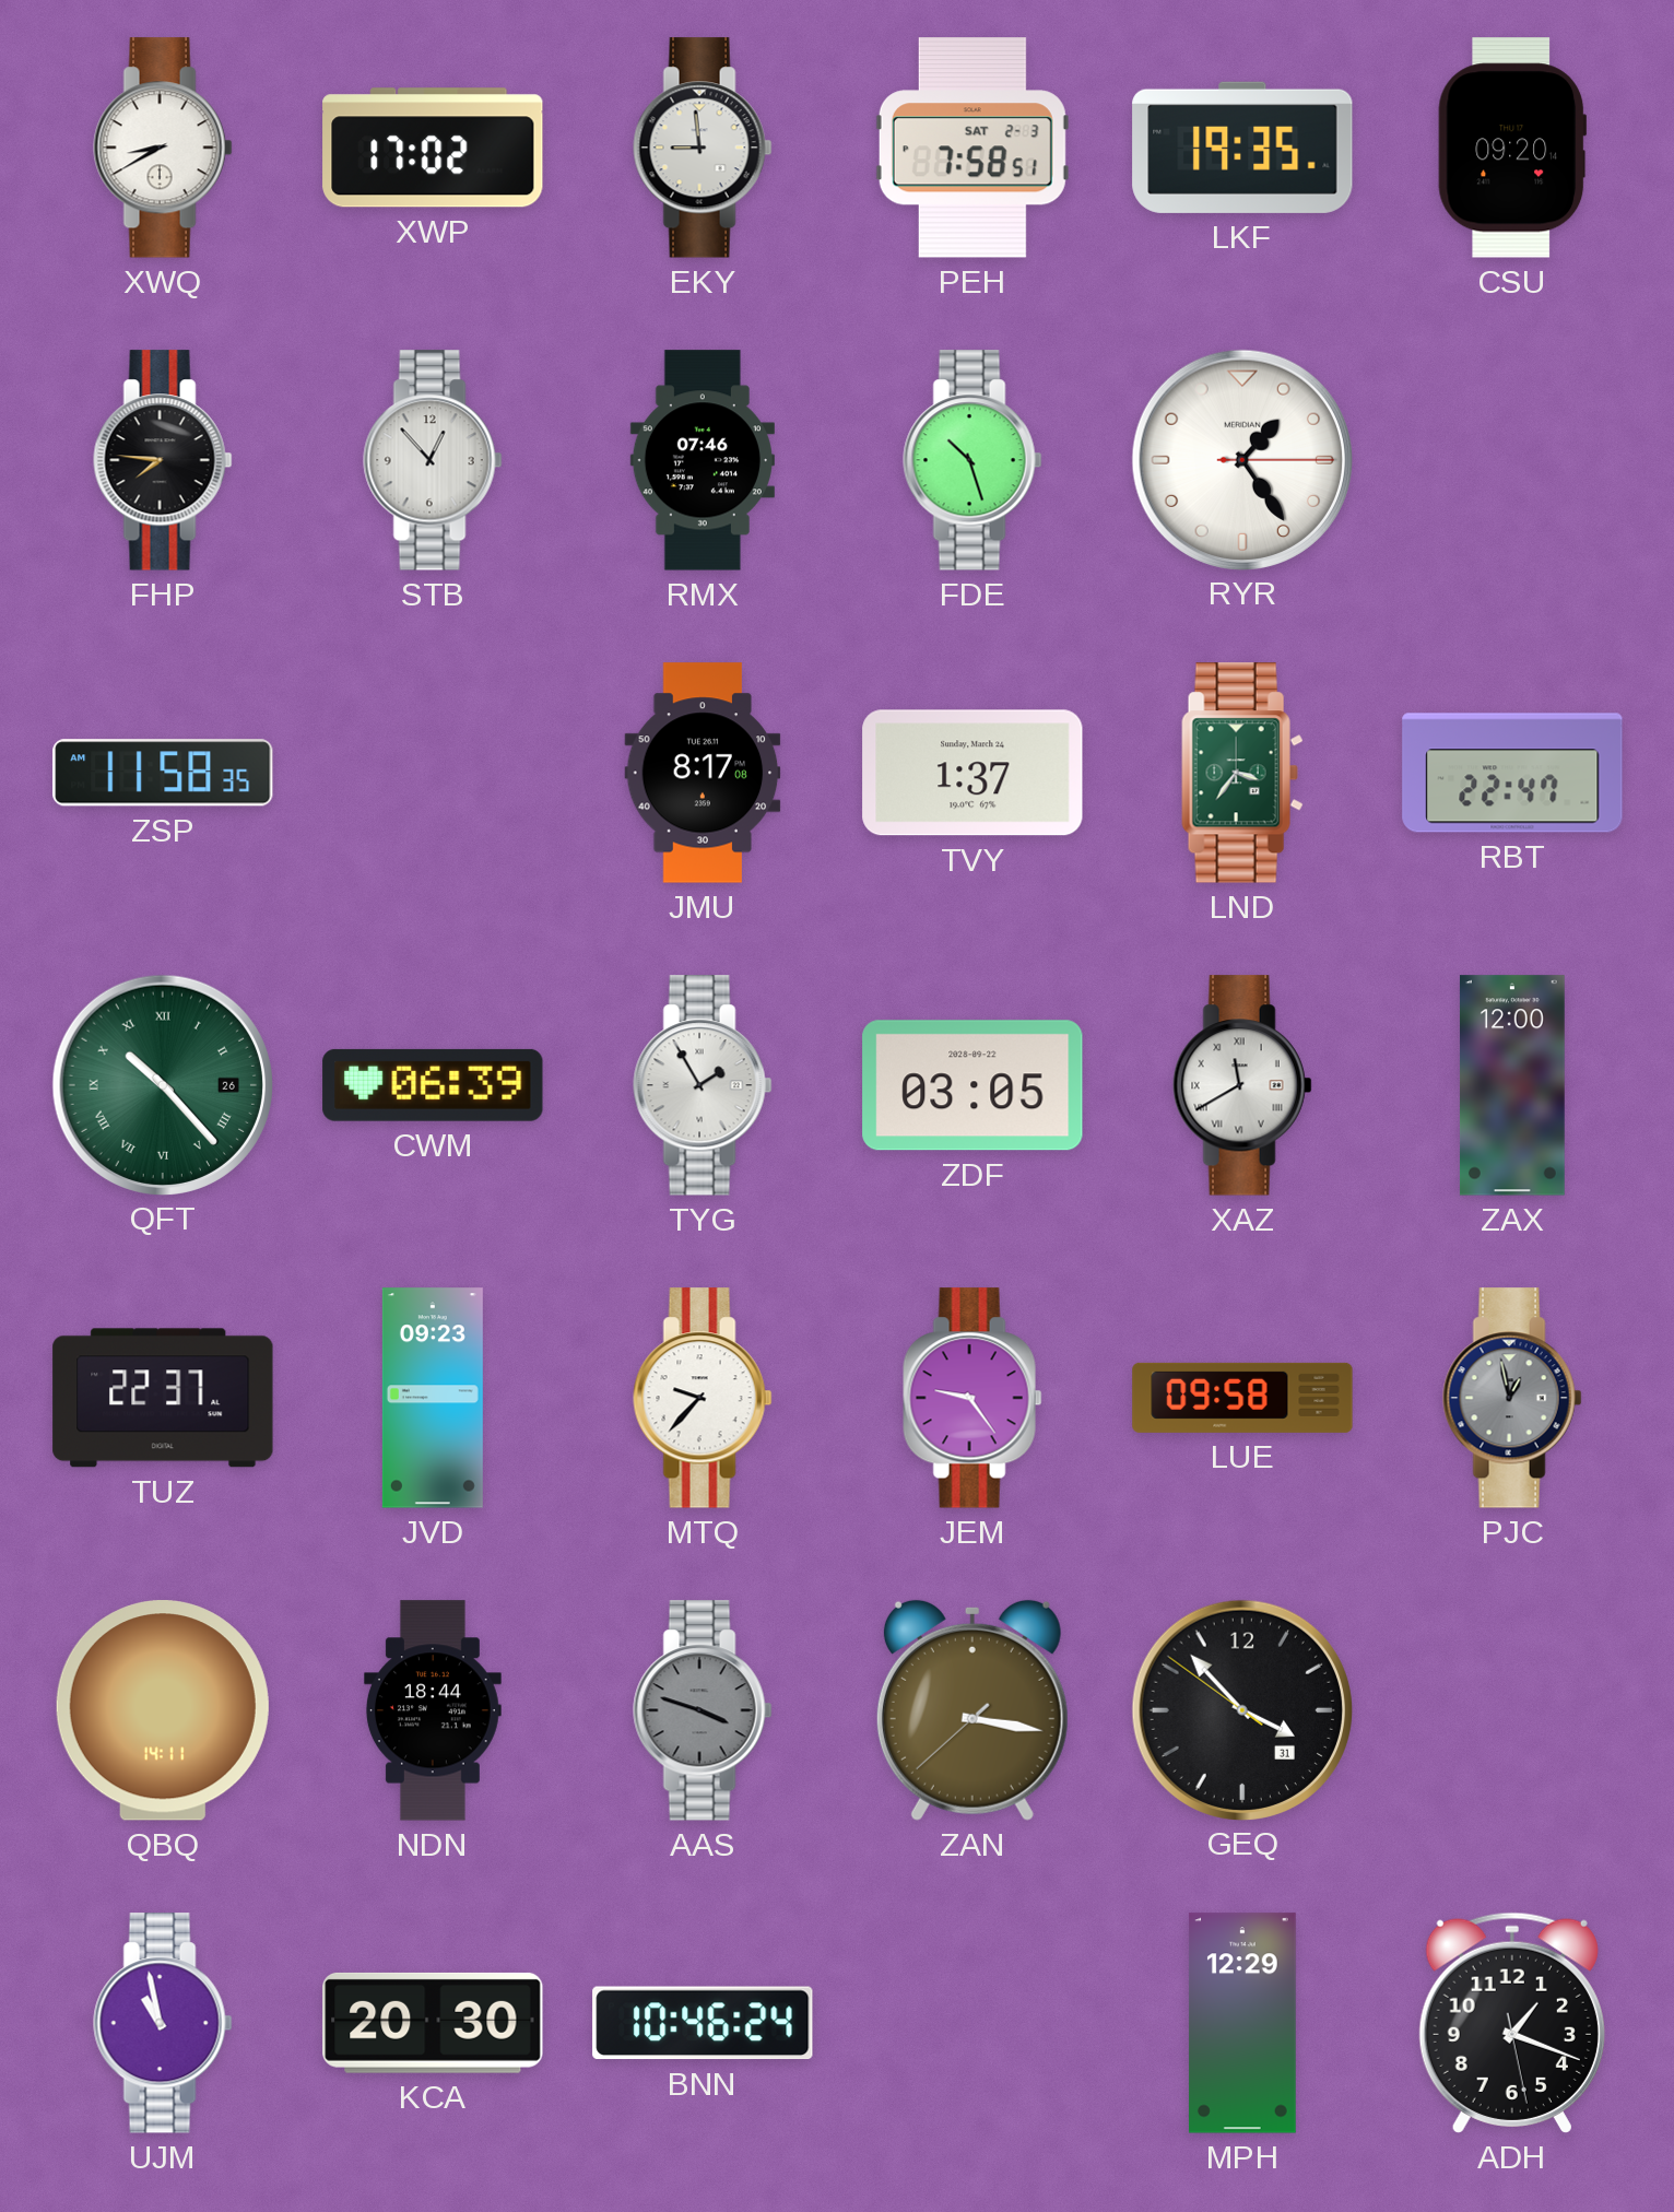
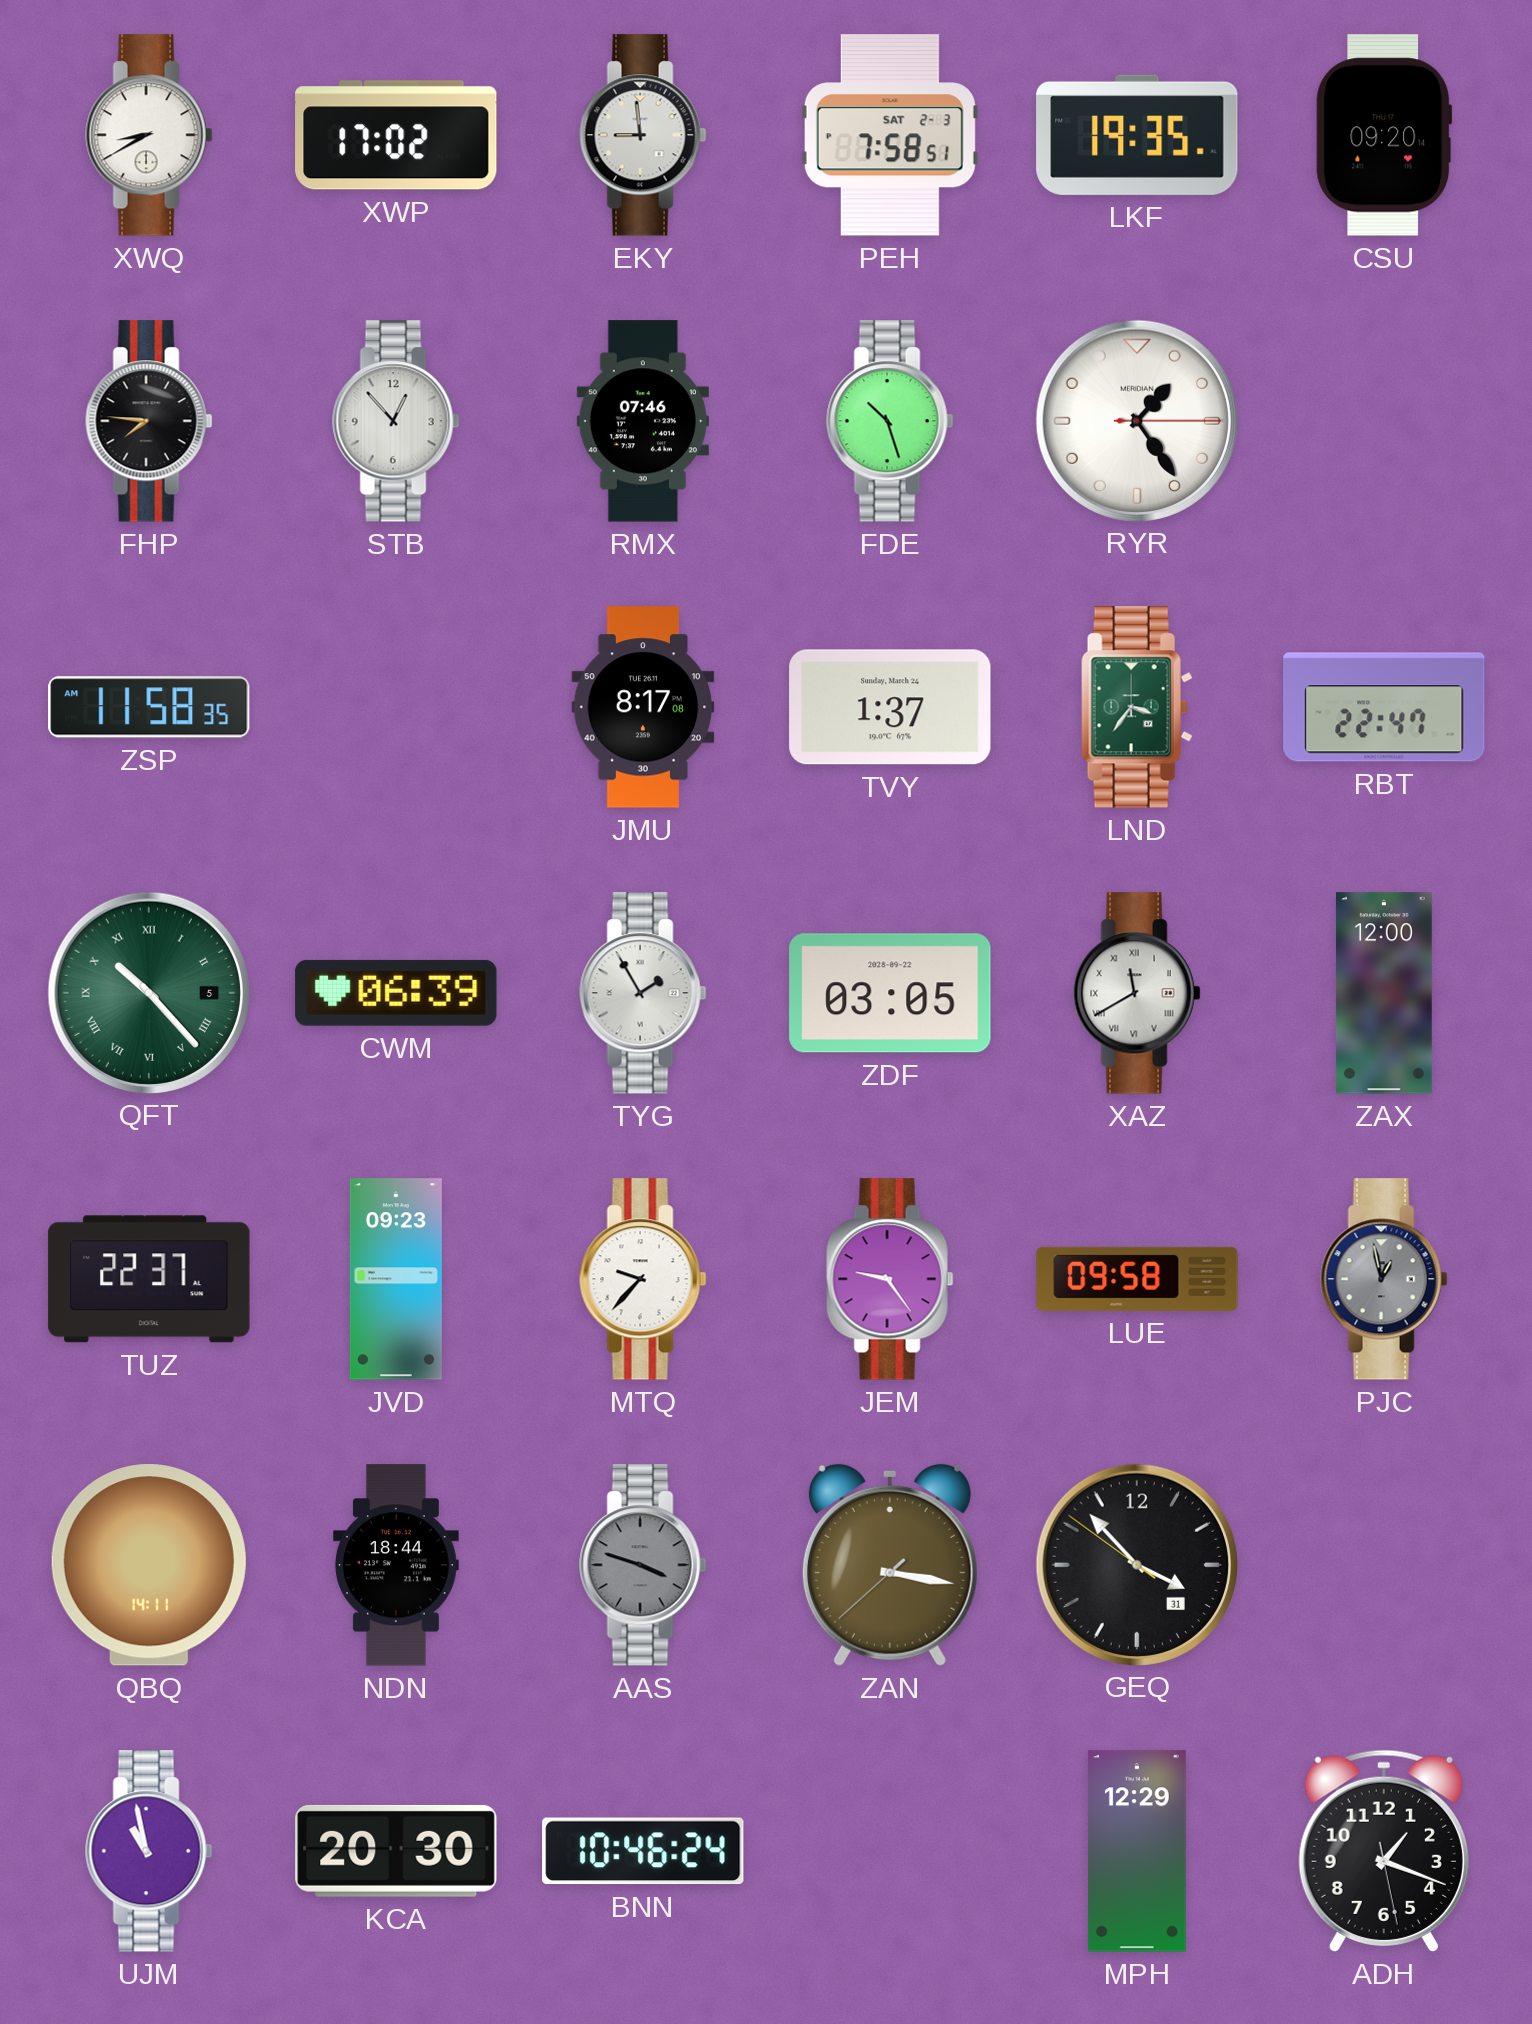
QFT date: 26 -> 5 (148, 992)
